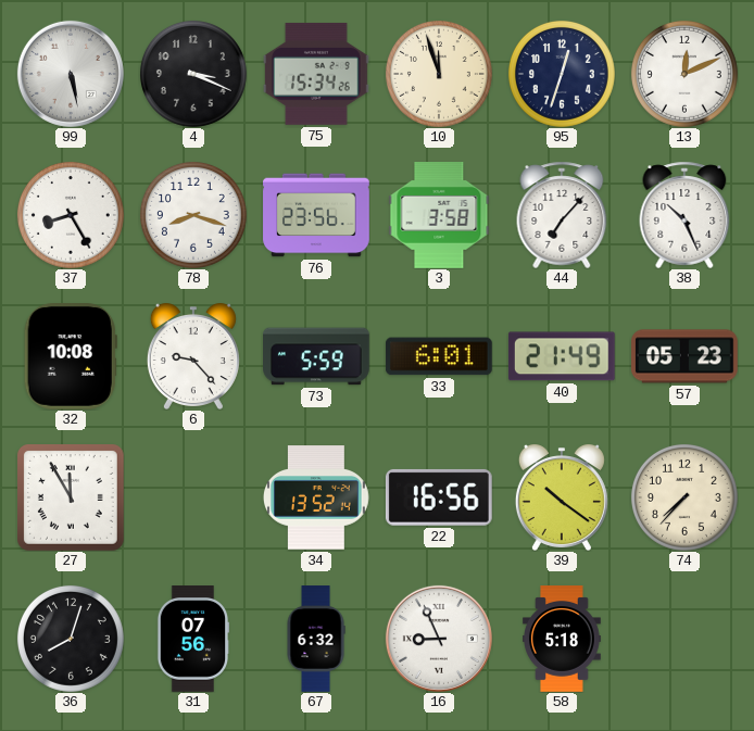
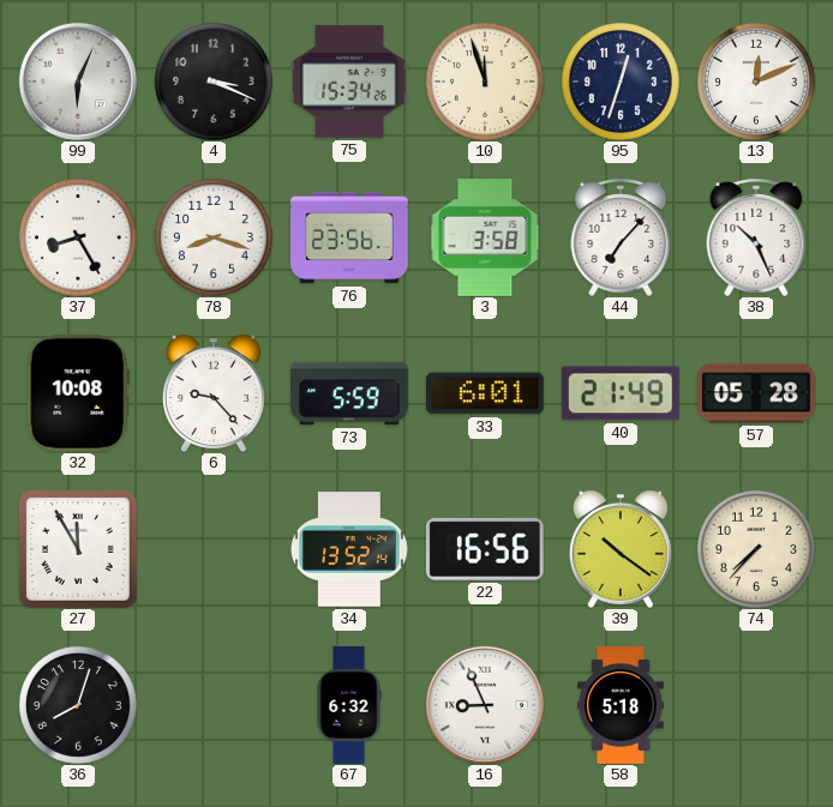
99: 5:28 -> 6:04 (78, 82)
57: 05:23 -> 05:28 (757, 393)
31: 07:56 -> none (193, 639)
